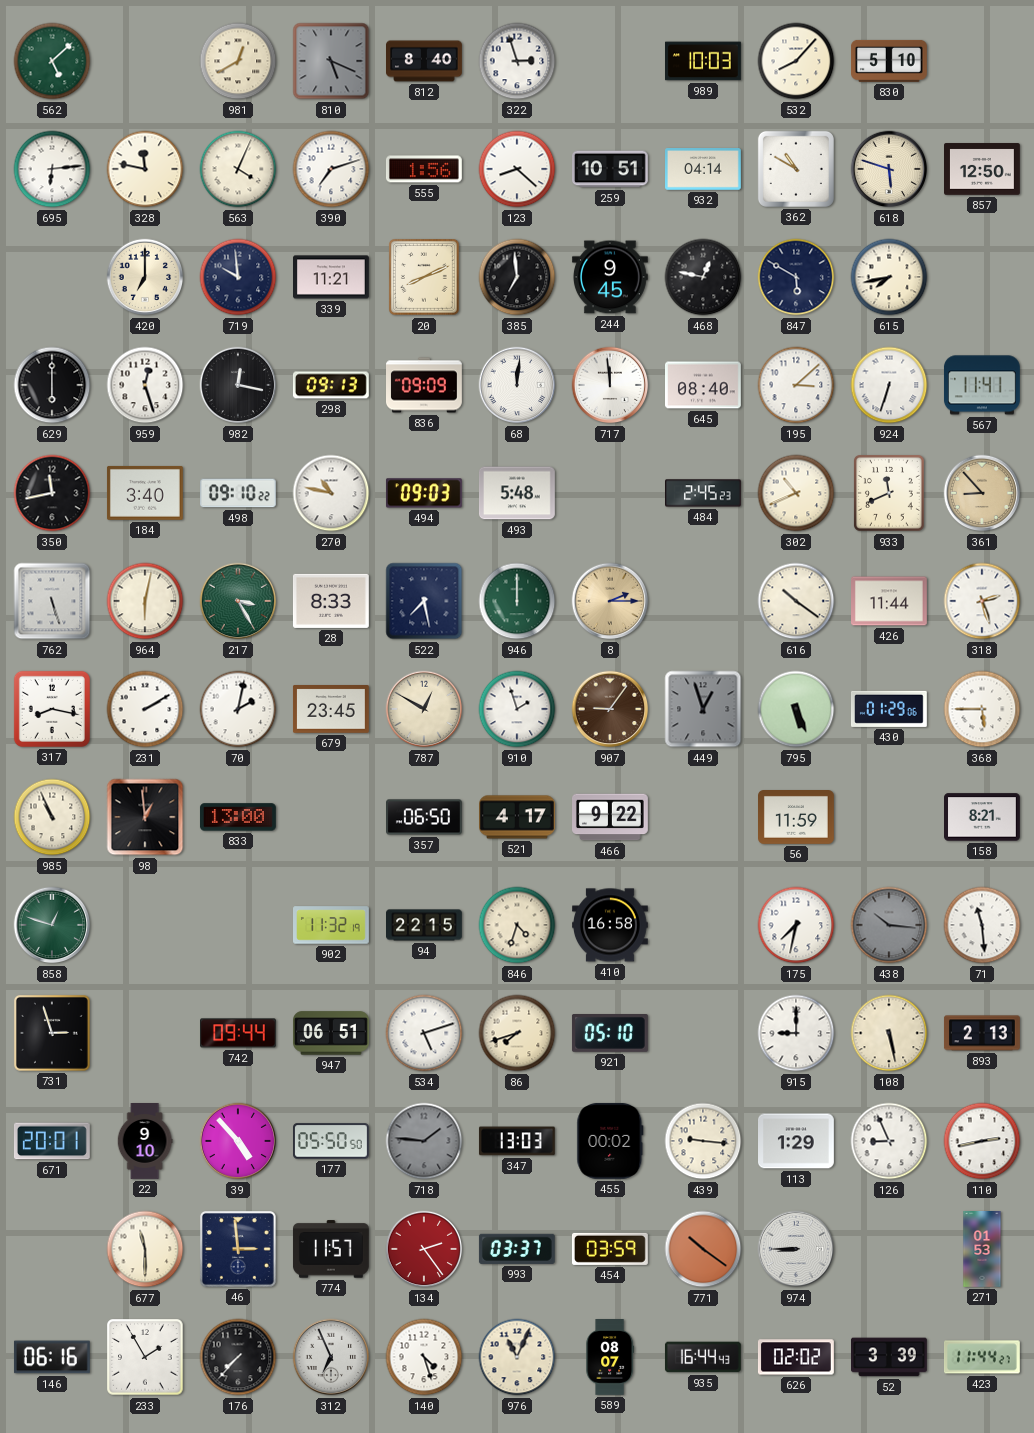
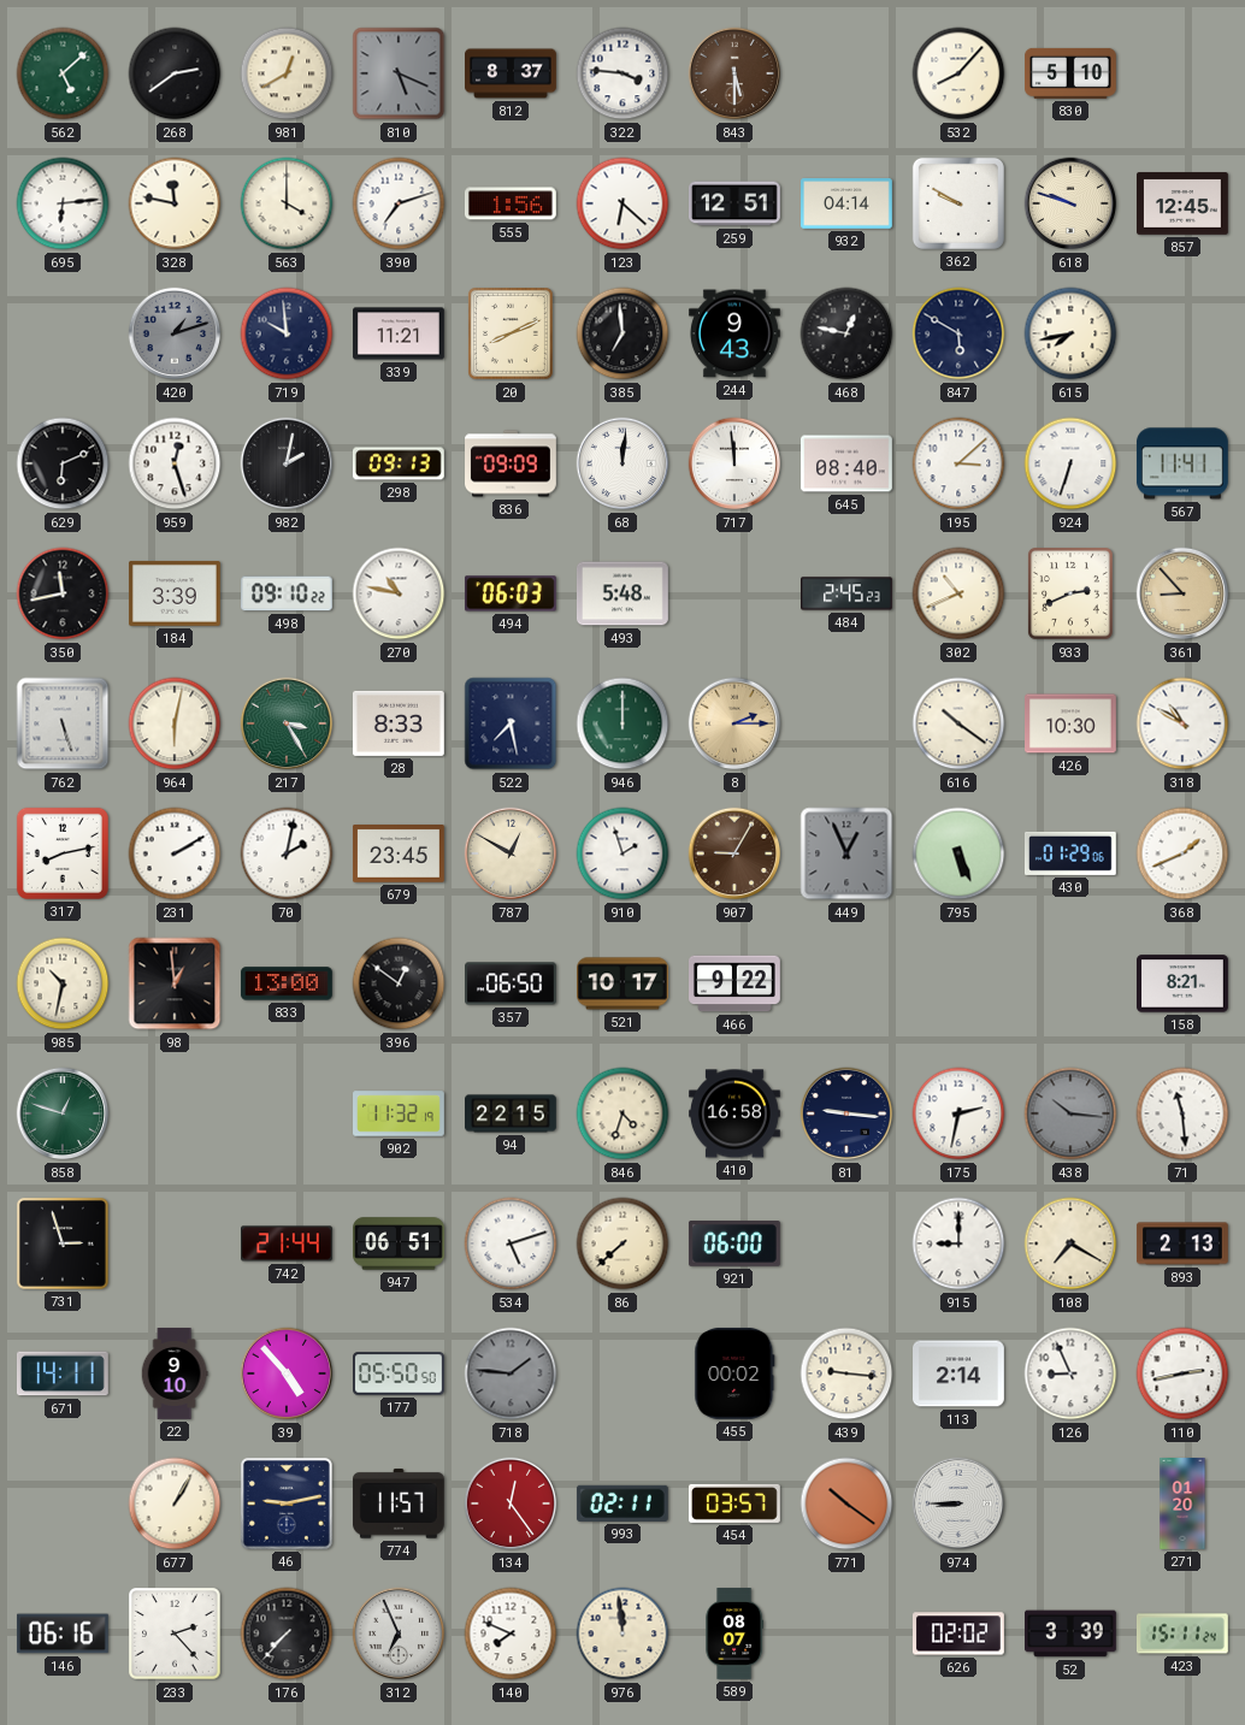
268: none -> 2:39 (175, 73)
812: 8:40 -> 8:37 (512, 73)
322: 2:57 -> 3:46 (622, 73)
843: none -> 5:30 (734, 73)
989: 10:03 -> none (704, 61)
563: 4:04 -> 4:00 (287, 203)
123: 8:22 -> 6:22 (622, 203)
259: 10:51 -> 12:51 (736, 203)
362: 10:50 -> 9:50 (958, 203)
618: 5:48 -> 9:48 (1070, 203)
857: 12:50 -> 12:45 (1184, 203)
420: 7:00 -> 1:12 (175, 333)
420 dial: cream -> grey (175, 333)
244: 9:45 -> 9:43 (734, 333)
629: 6:00 -> 6:11 (63, 463)
982: 12:17 -> 2:02 (287, 463)
184: 3:40 -> 3:39 (175, 593)
494: 09:03 -> 06:03 (511, 593)
933: 11:41 -> 2:41 (1070, 595)
426: 11:44 -> 10:30 (1072, 723)
318: 2:27 -> 10:50 (1182, 723)
317: 8:17 -> 8:13 (63, 853)
907: 9:06 -> 9:05 (734, 853)
449: 12:57 -> 12:56 (846, 853)
368: 5:45 -> 1:41 (1182, 853)
985: 10:56 -> 10:32 (63, 983)
396: none -> 12:51 (399, 983)
521: 4:17 -> 10:17 (624, 983)
56: 11:59 -> none (797, 818)
81: none -> 9:16 (846, 1113)
175: 7:32 -> 2:32 (958, 1113)
742: 09:44 -> 21:44 (288, 1243)
86: 7:42 -> 7:38 (622, 1243)
921: 05:10 -> 06:00 (734, 1245)
108: 5:28 -> 7:20 (1070, 1243)
671: 20:01 -> 14:11 (63, 1373)
347: 13:03 -> none (517, 1141)
113: 1:29 -> 2:14 (960, 1373)
677: 11:30 -> 1:05 (175, 1504)
46: 2:59 -> 9:13 (287, 1504)
134: 2:24 -> 12:24 (511, 1504)
993: 03:37 -> 02:11 (622, 1504)
454: 03:59 -> 03:57 (734, 1504)
271: 01:53 -> 01:20 (1182, 1505)
233: 1:55 -> 2:23 (175, 1634)
140: 4:27 -> 7:49 (511, 1634)
976: 11:04 -> 11:59 (622, 1634)
935: 16:44 -> none (703, 1357)
423: 11:44 -> 15:11 (1182, 1634)
